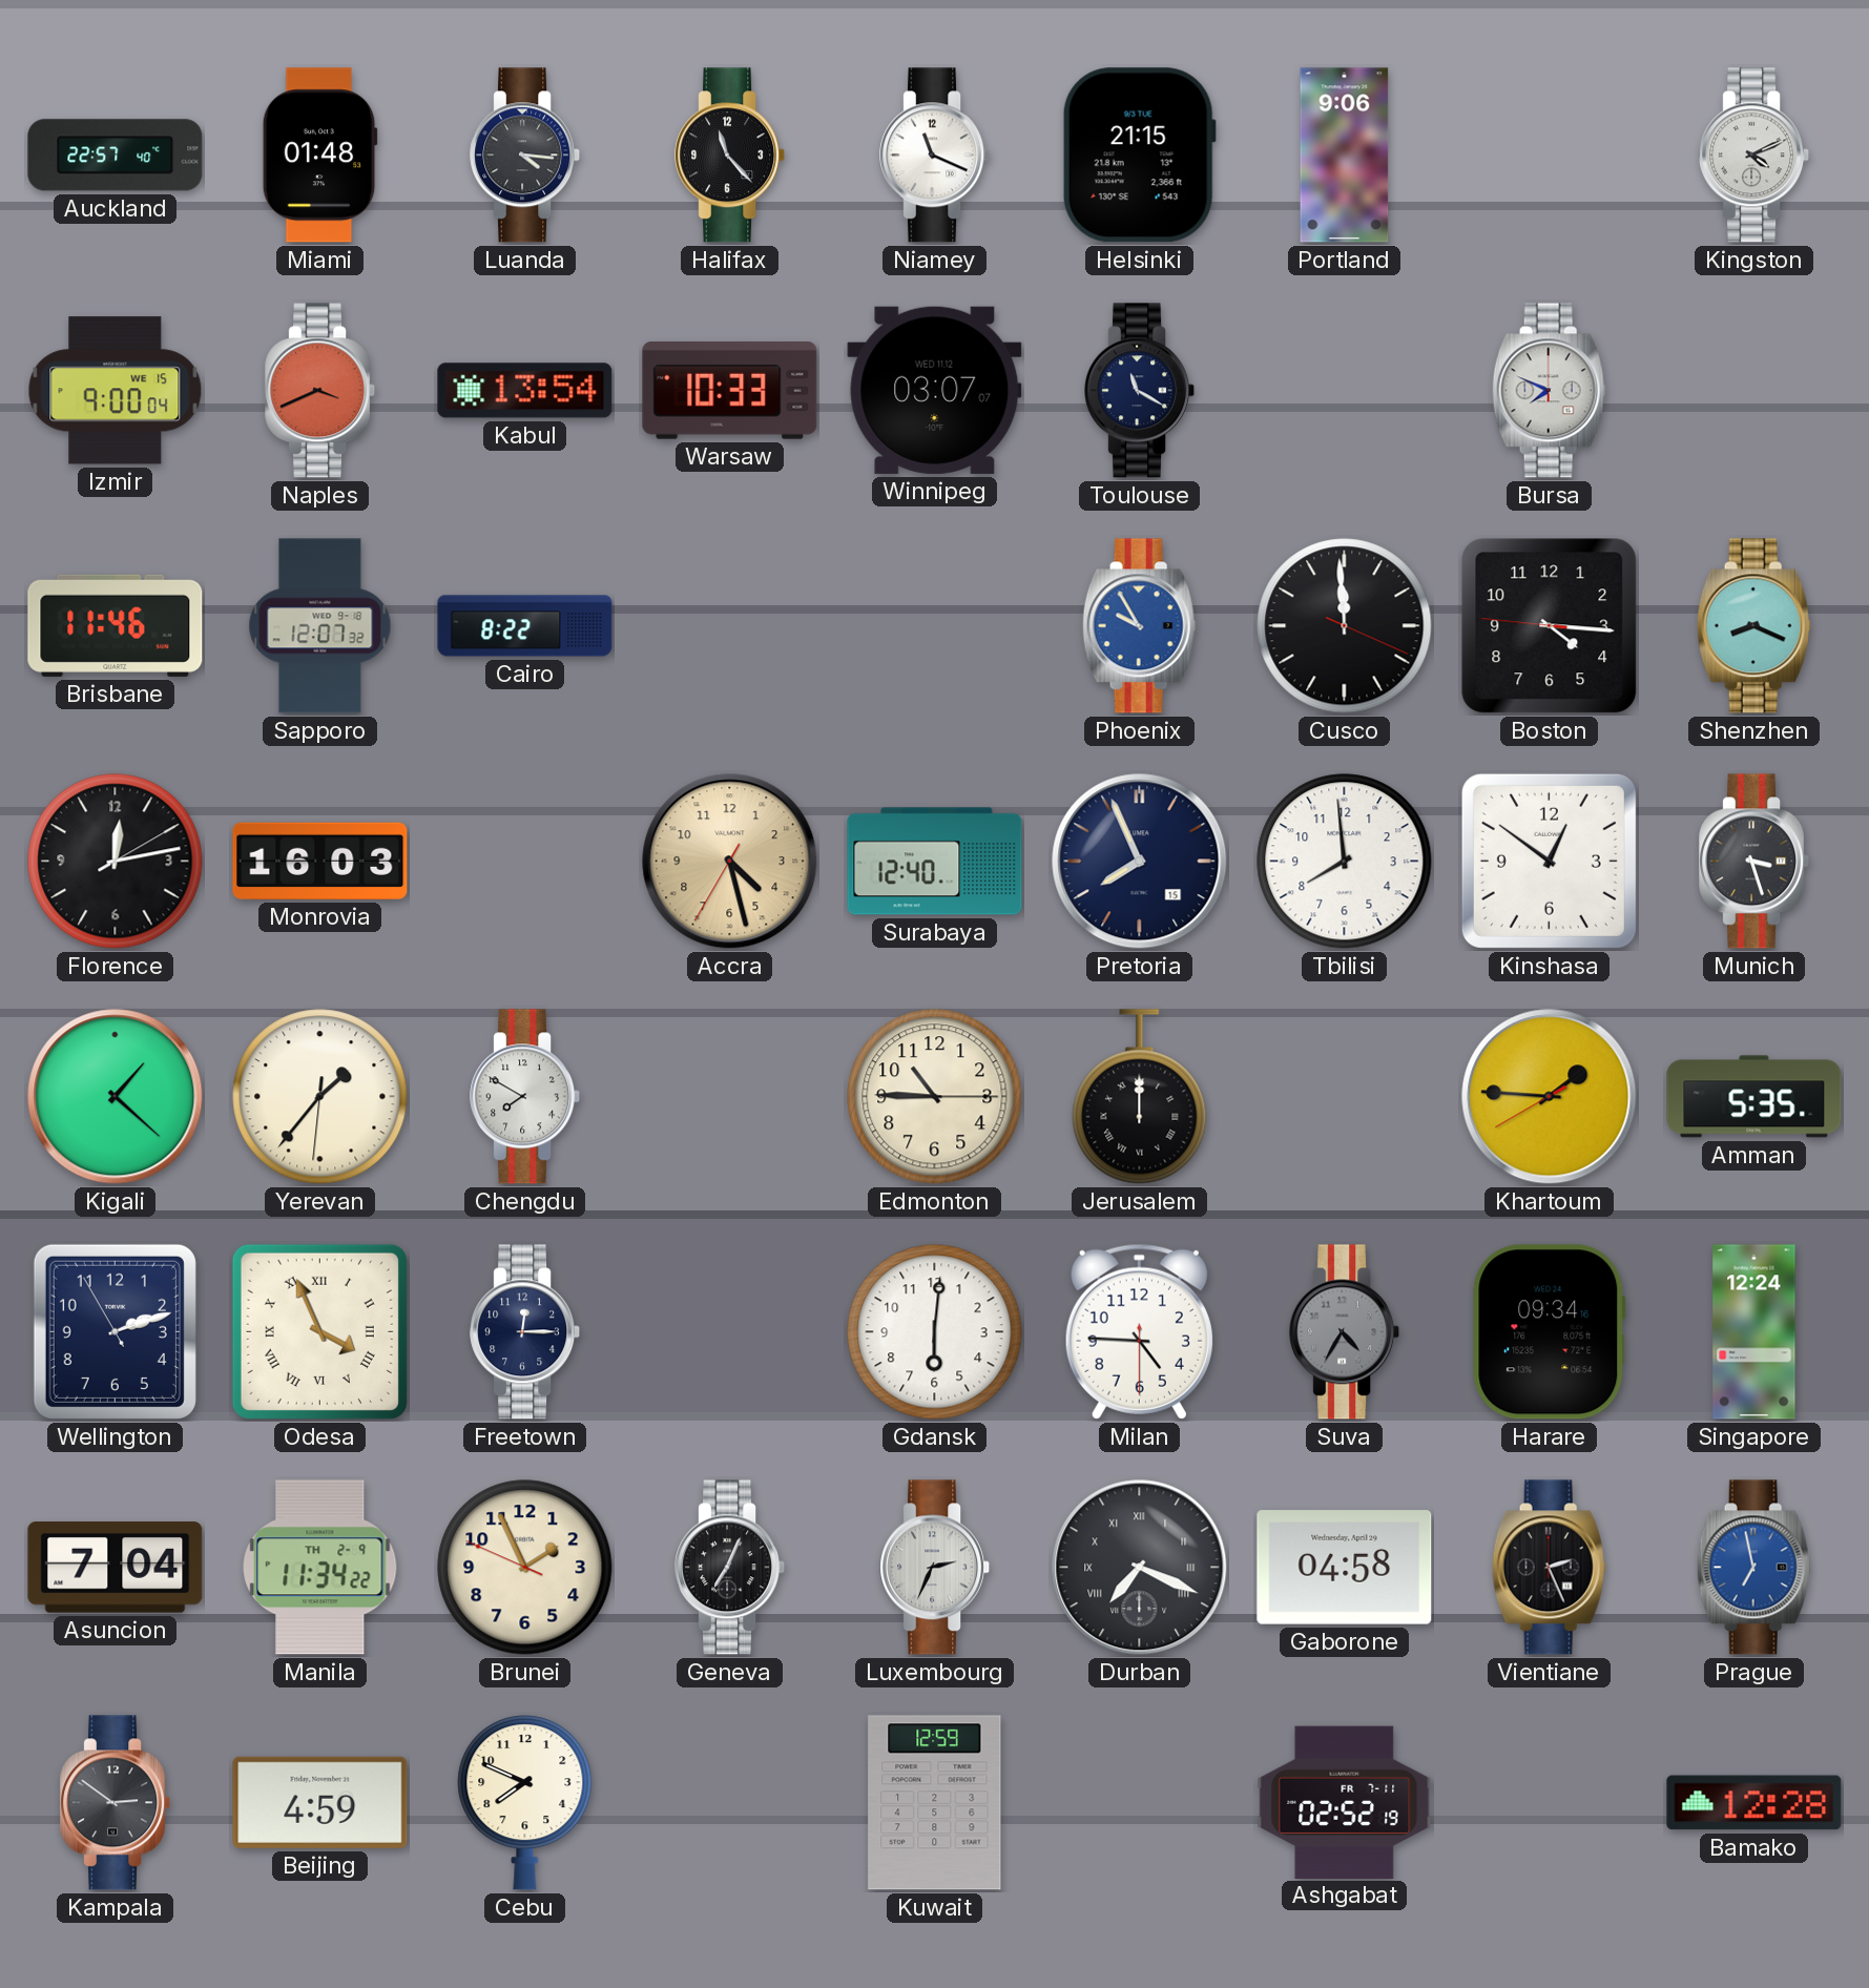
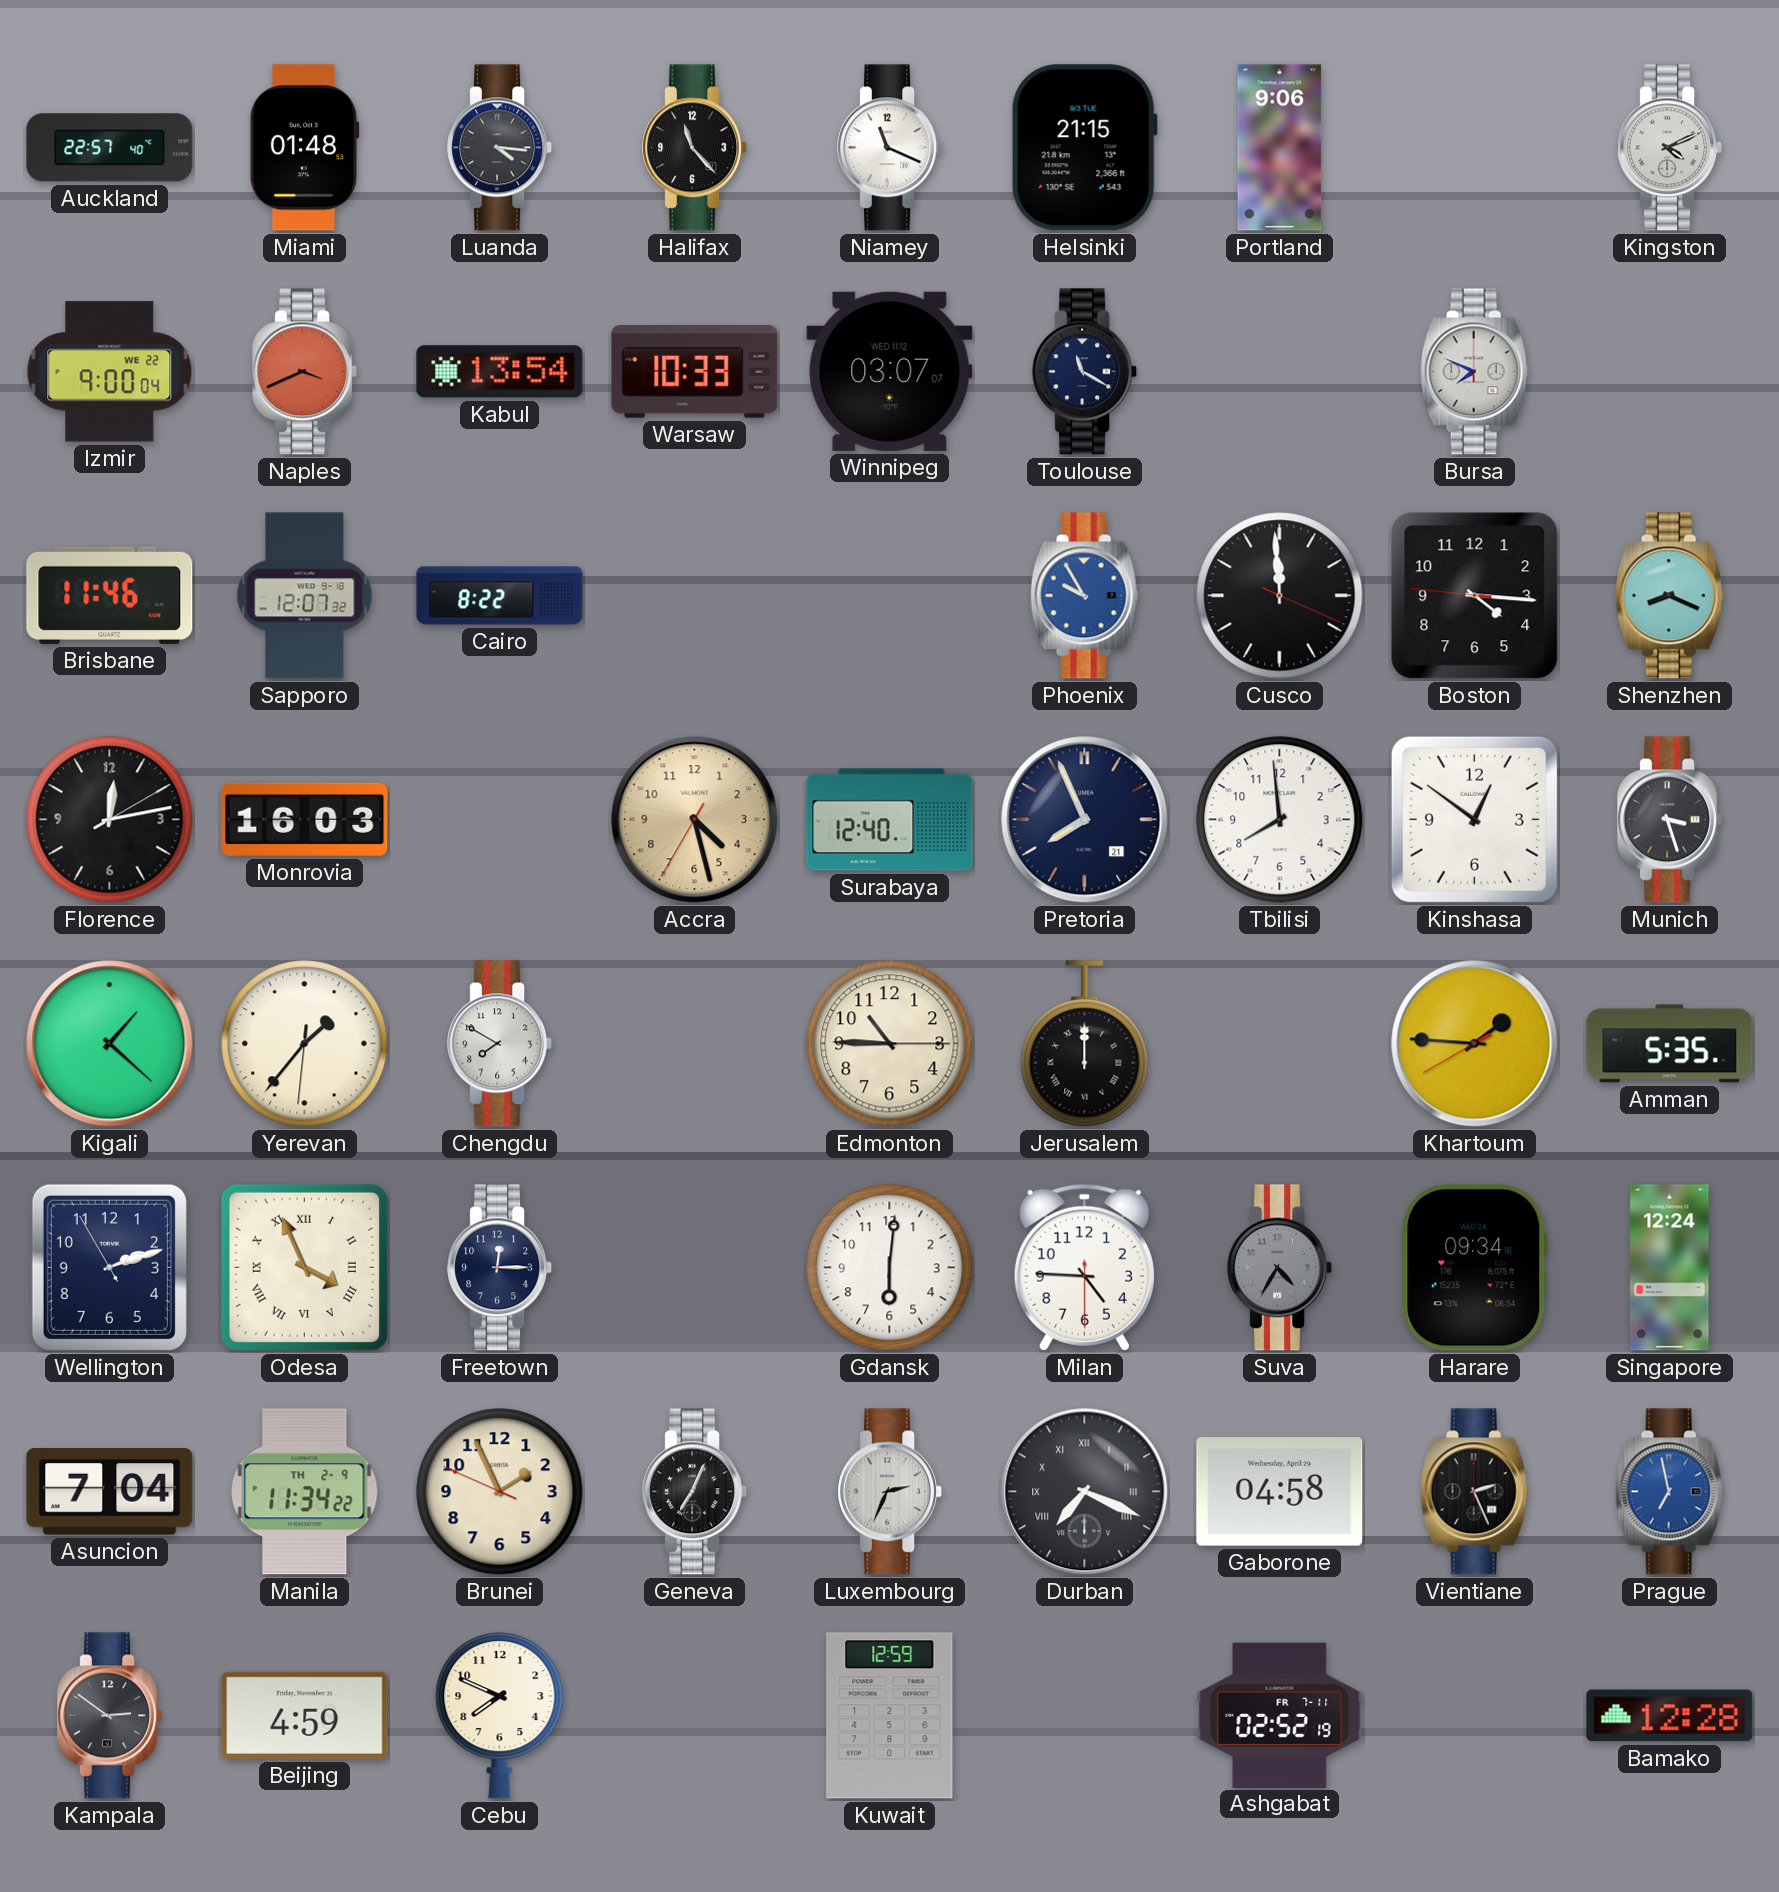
Izmir date: WE 15 -> WE 22 (110, 372)
Pretoria date: 15 -> 21 (1085, 820)
